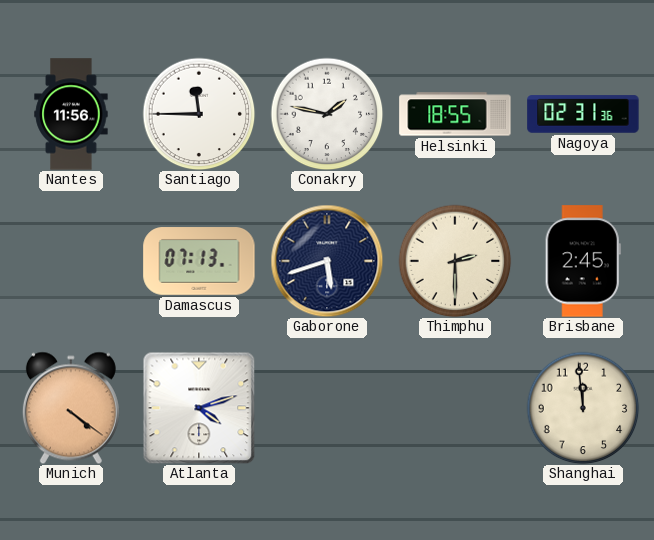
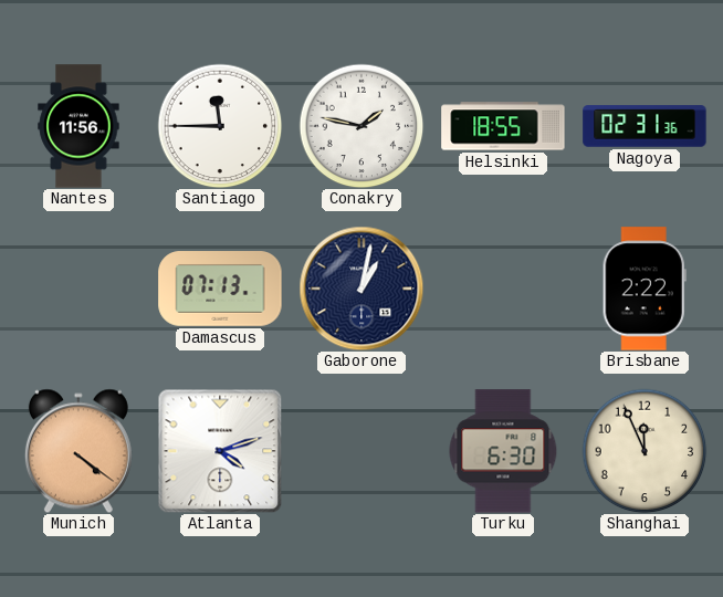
Gaborone: 5:42 -> 1:02 (361, 289)
Thimphu: 2:30 -> none (455, 261)
Brisbane: 2:45 -> 2:22 (645, 289)
Turku: none -> 6:30 (503, 451)
Shanghai: 11:59 -> 11:56 (645, 451)
